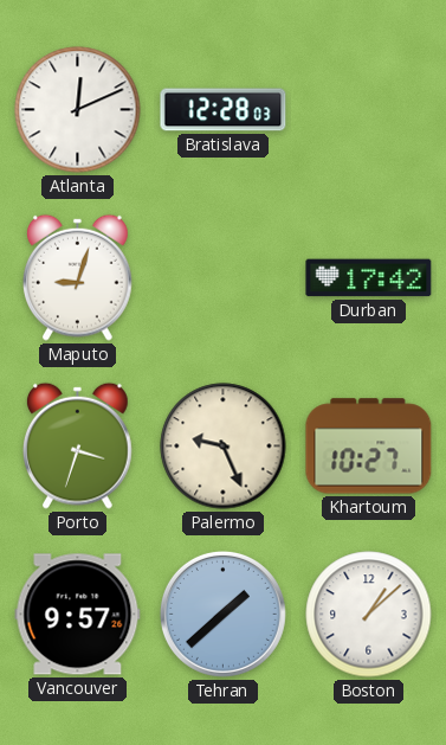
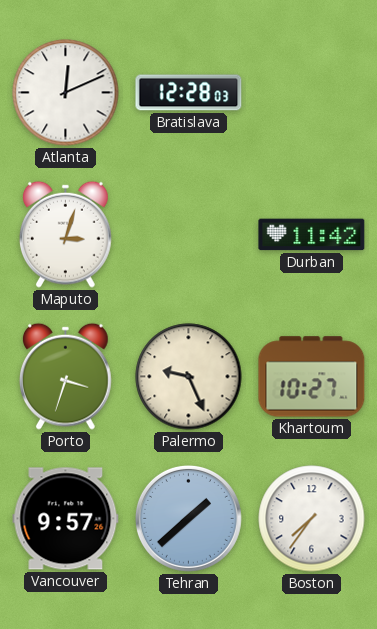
Maputo: 9:03 -> 3:03 (66, 234)
Durban: 17:42 -> 11:42 (312, 235)
Boston: 1:08 -> 7:36 (312, 519)
